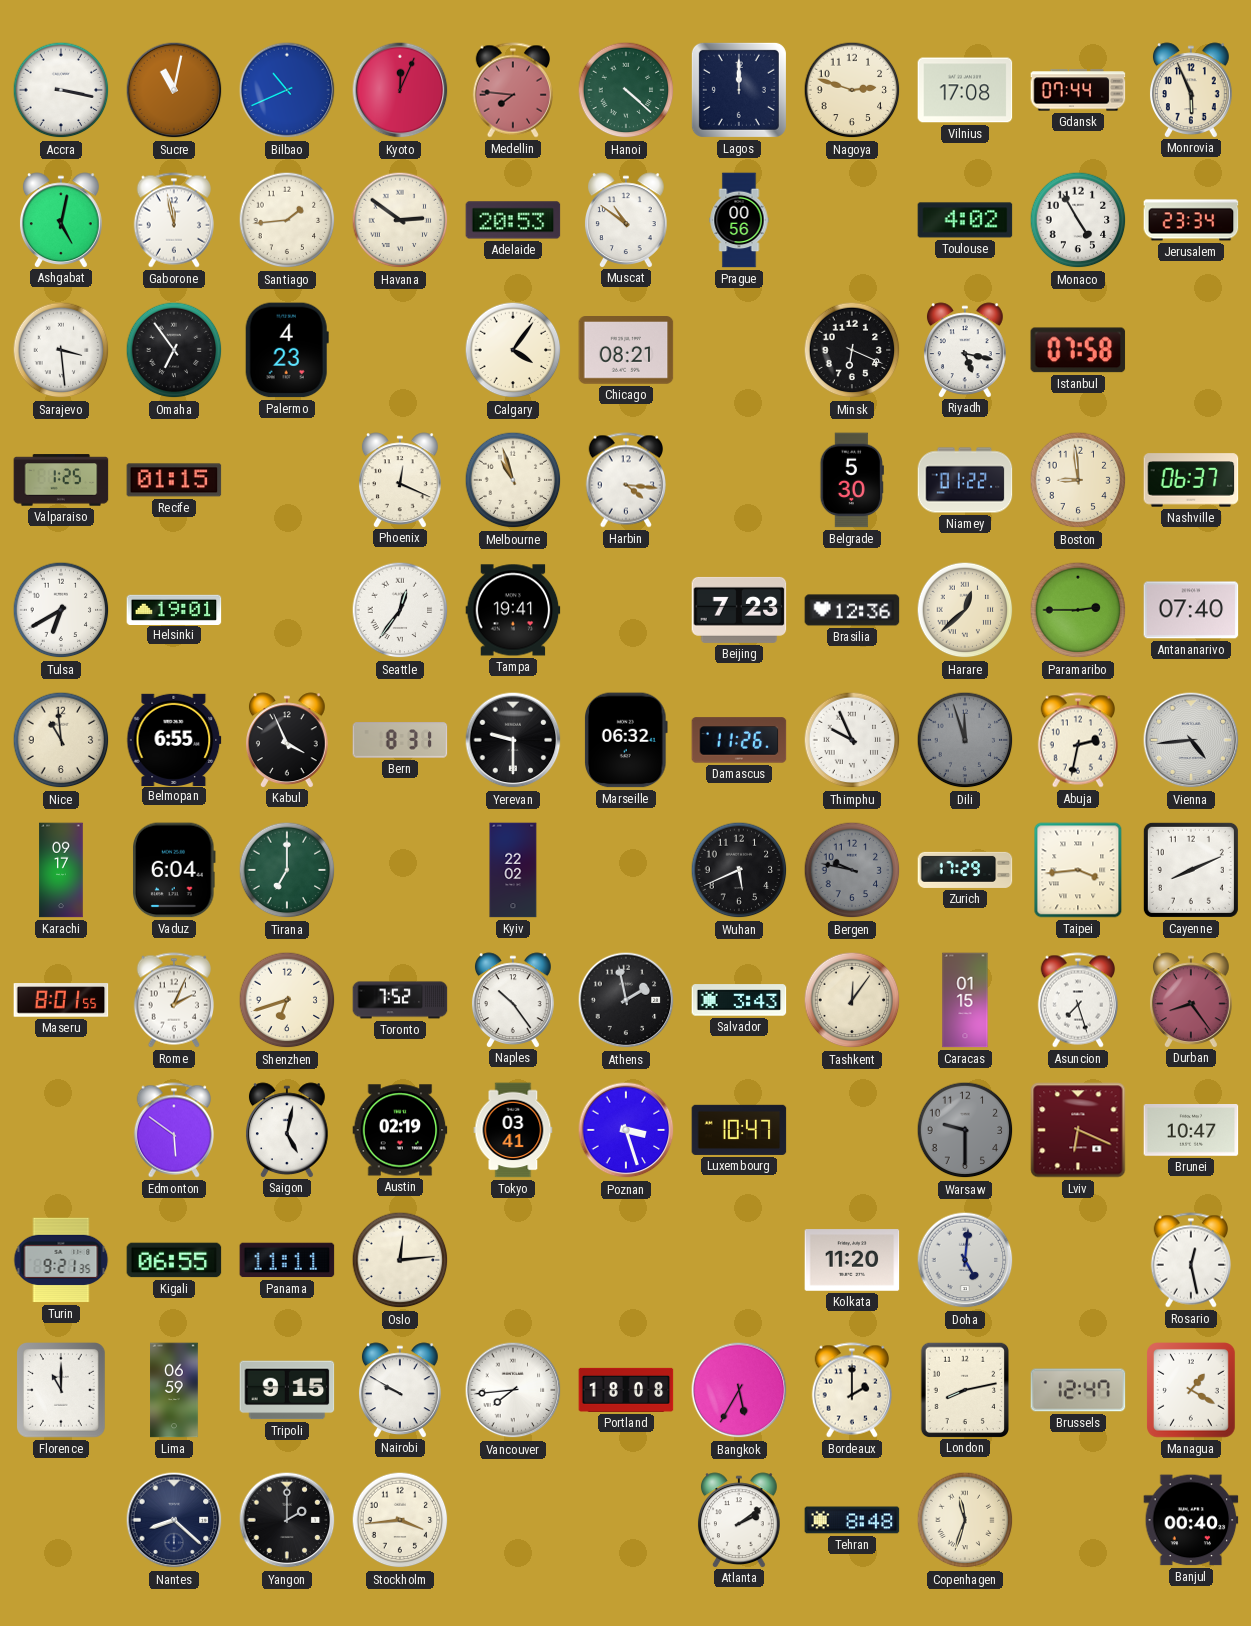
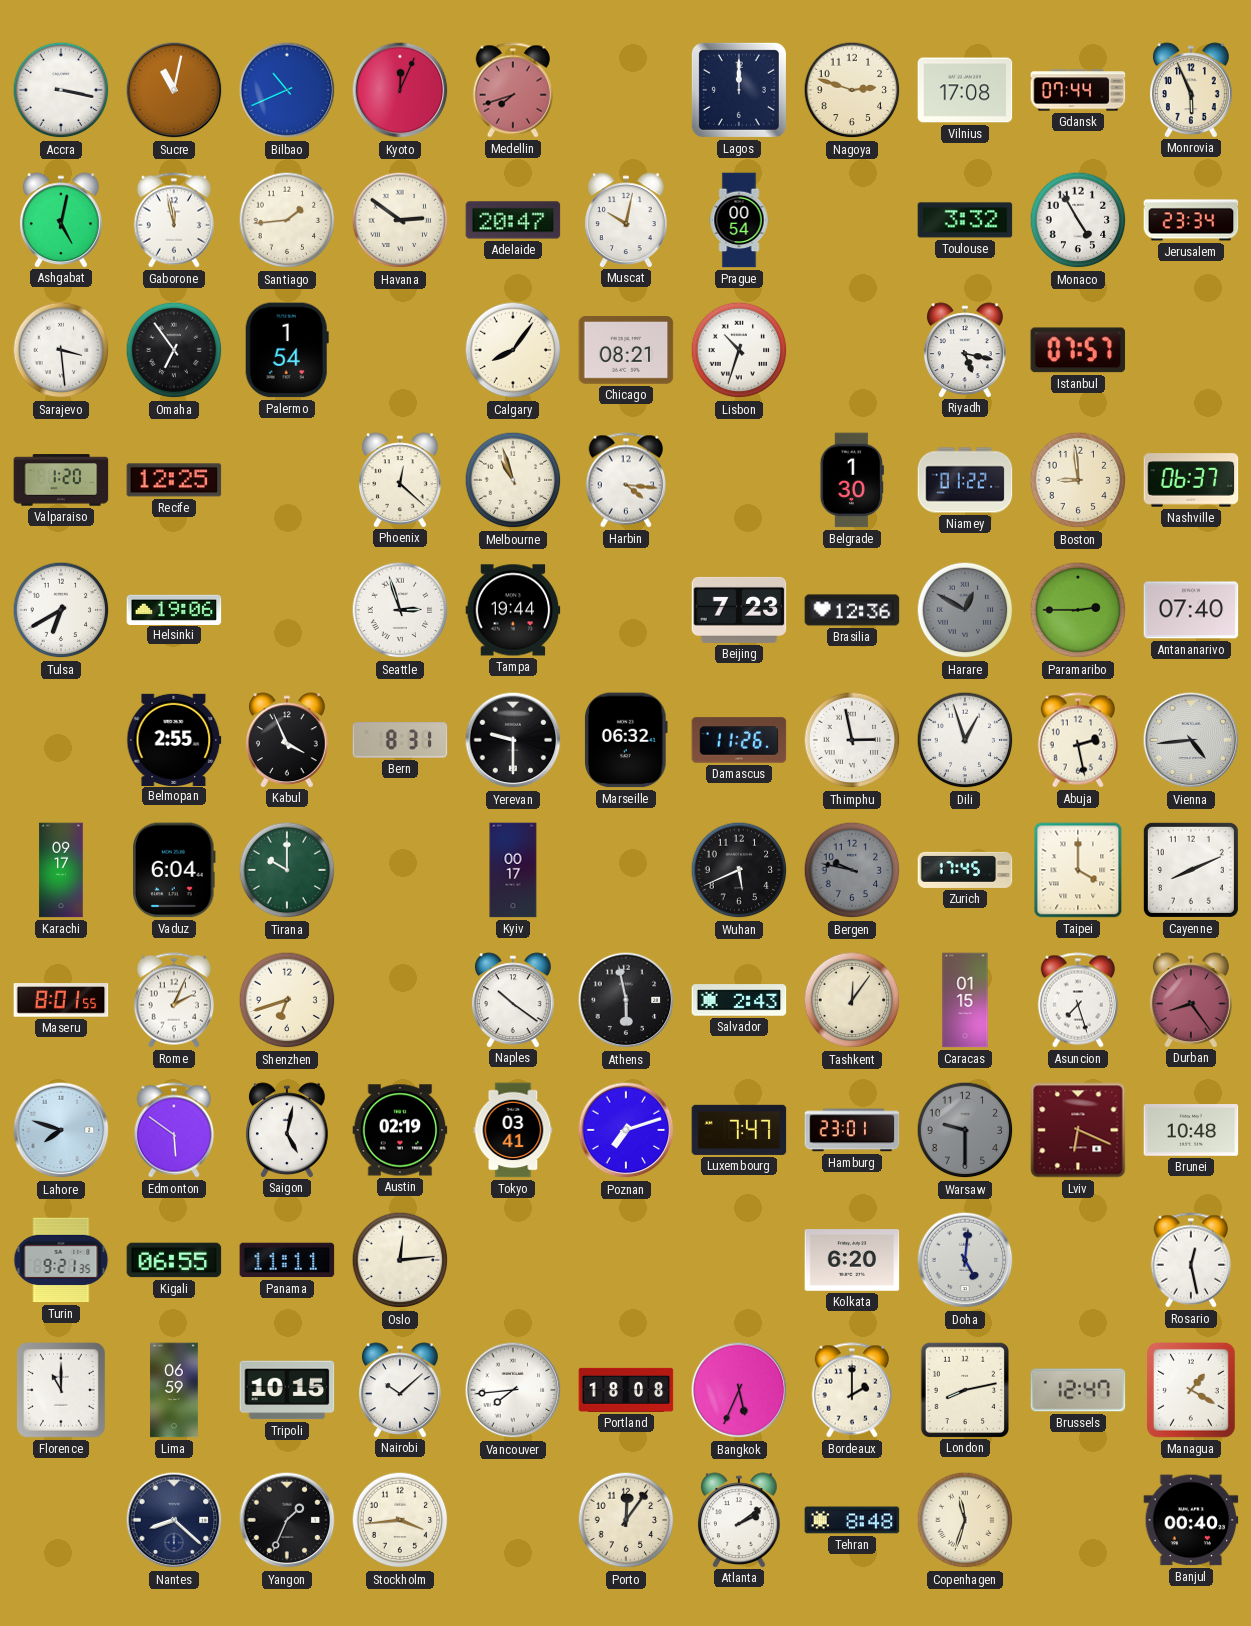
Medellin: 7:46 -> 7:42 (512, 90)
Hanoi: 4:22 -> none (626, 90)
Adelaide: 20:53 -> 20:47 (513, 220)
Muscat: 10:51 -> 10:02 (626, 220)
Prague: 00:56 -> 00:54 (739, 220)
Toulouse: 4:02 -> 3:32 (965, 220)
Palermo: 4:23 -> 1:54 (287, 350)
Calgary: 4:06 -> 8:06 (513, 350)
Lisbon: none -> 10:33 (739, 350)
Minsk: 6:19 -> none (852, 350)
Istanbul: 07:58 -> 07:57 (1078, 350)
Valparaiso: 1:25 -> 1:20 (61, 480)
Recife: 01:15 -> 12:25 (174, 480)
Phoenix: 12:19 -> 12:22 (400, 480)
Belgrade: 5:30 -> 1:30 (852, 480)
Helsinki: 19:01 -> 19:06 (174, 609)
Seattle: 12:36 -> 2:57 (400, 610)
Tampa: 19:41 -> 19:44 (513, 610)
Harare: 12:38 -> 12:50 (965, 610)
Harare dial: cream -> grey (965, 610)
Nice: 10:59 -> none (61, 740)
Belmopan: 6:55 -> 2:55 (174, 739)
Thimphu: 9:56 -> 2:58 (852, 740)
Dili: 11:57 -> 12:57 (965, 740)
Dili dial: grey -> white (965, 740)
Abuja: 2:32 -> 2:28 (1077, 740)
Tirana: 7:00 -> 10:00 (287, 870)
Kyiv: 22:02 -> 00:17 (513, 870)
Zurich: 17:29 -> 17:45 (965, 870)
Taipei: 3:44 -> 4:00 (1078, 870)
Toronto: 7:52 -> none (400, 1000)
Naples: 10:24 -> 10:21 (513, 1000)
Athens: 1:58 -> 5:58 (626, 1000)
Salvador: 3:43 -> 2:43 (739, 1000)
Lahore: none -> 7:48 (61, 1130)
Poznan: 3:27 -> 7:12 (626, 1130)
Luxembourg: 10:47 -> 7:47 (739, 1130)
Hamburg: none -> 23:01 (852, 1130)
Brunei: 10:47 -> 10:48 (1191, 1131)
Kolkata: 11:20 -> 6:20 (852, 1260)
Tripoli: 9:15 -> 10:15 (287, 1390)
Nairobi: 9:50 -> 10:08 (400, 1390)
Bangkok: 5:35 -> 5:34 (739, 1390)
Yangon: 2:00 -> 1:34 (287, 1520)
Porto: none -> 12:06 (626, 1520)
